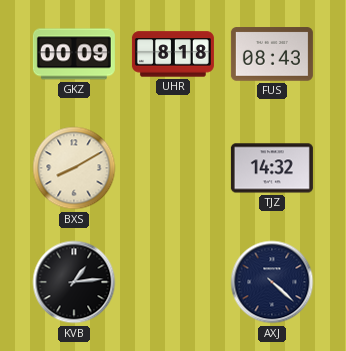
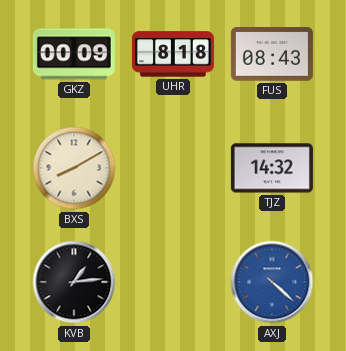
AXJ dial: navy -> blue (272, 282)
